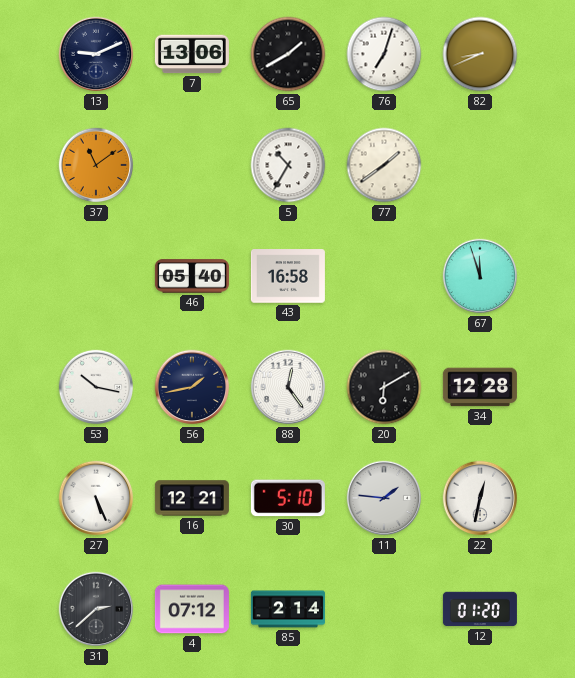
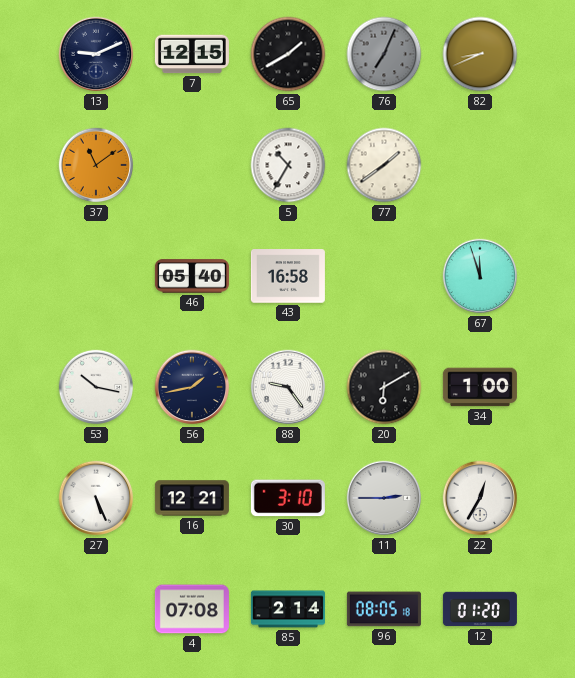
7: 13:06 -> 12:15 (192, 54)
76: 7:03 -> 7:04 (384, 54)
76 dial: white -> grey (384, 54)
88: 12:24 -> 9:24 (288, 387)
34: 12:28 -> 1:00 (480, 387)
30: 5:10 -> 3:10 (288, 498)
11: 1:46 -> 2:45 (384, 498)
22: 12:32 -> 12:35 (480, 498)
31: 2:38 -> none (96, 609)
4: 07:12 -> 07:08 (192, 609)
96: none -> 08:05 (384, 609)
